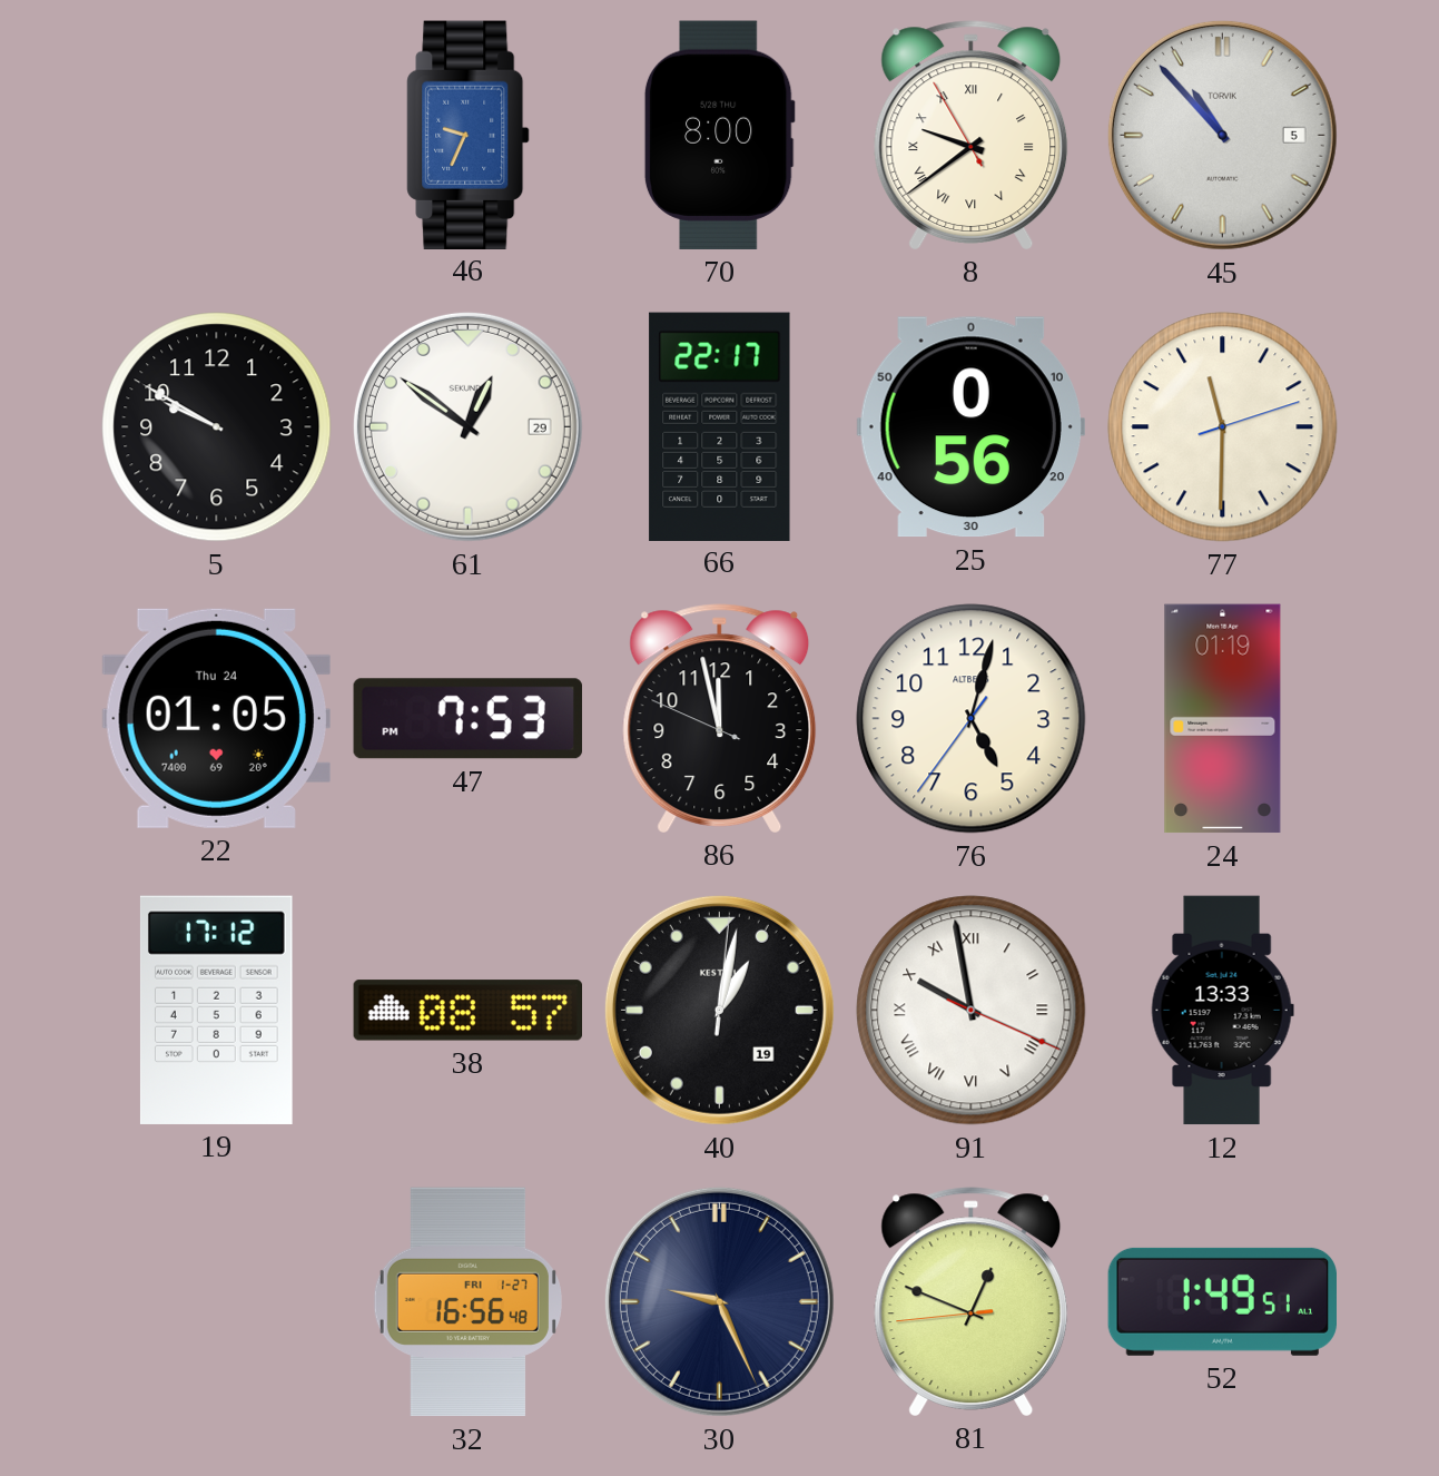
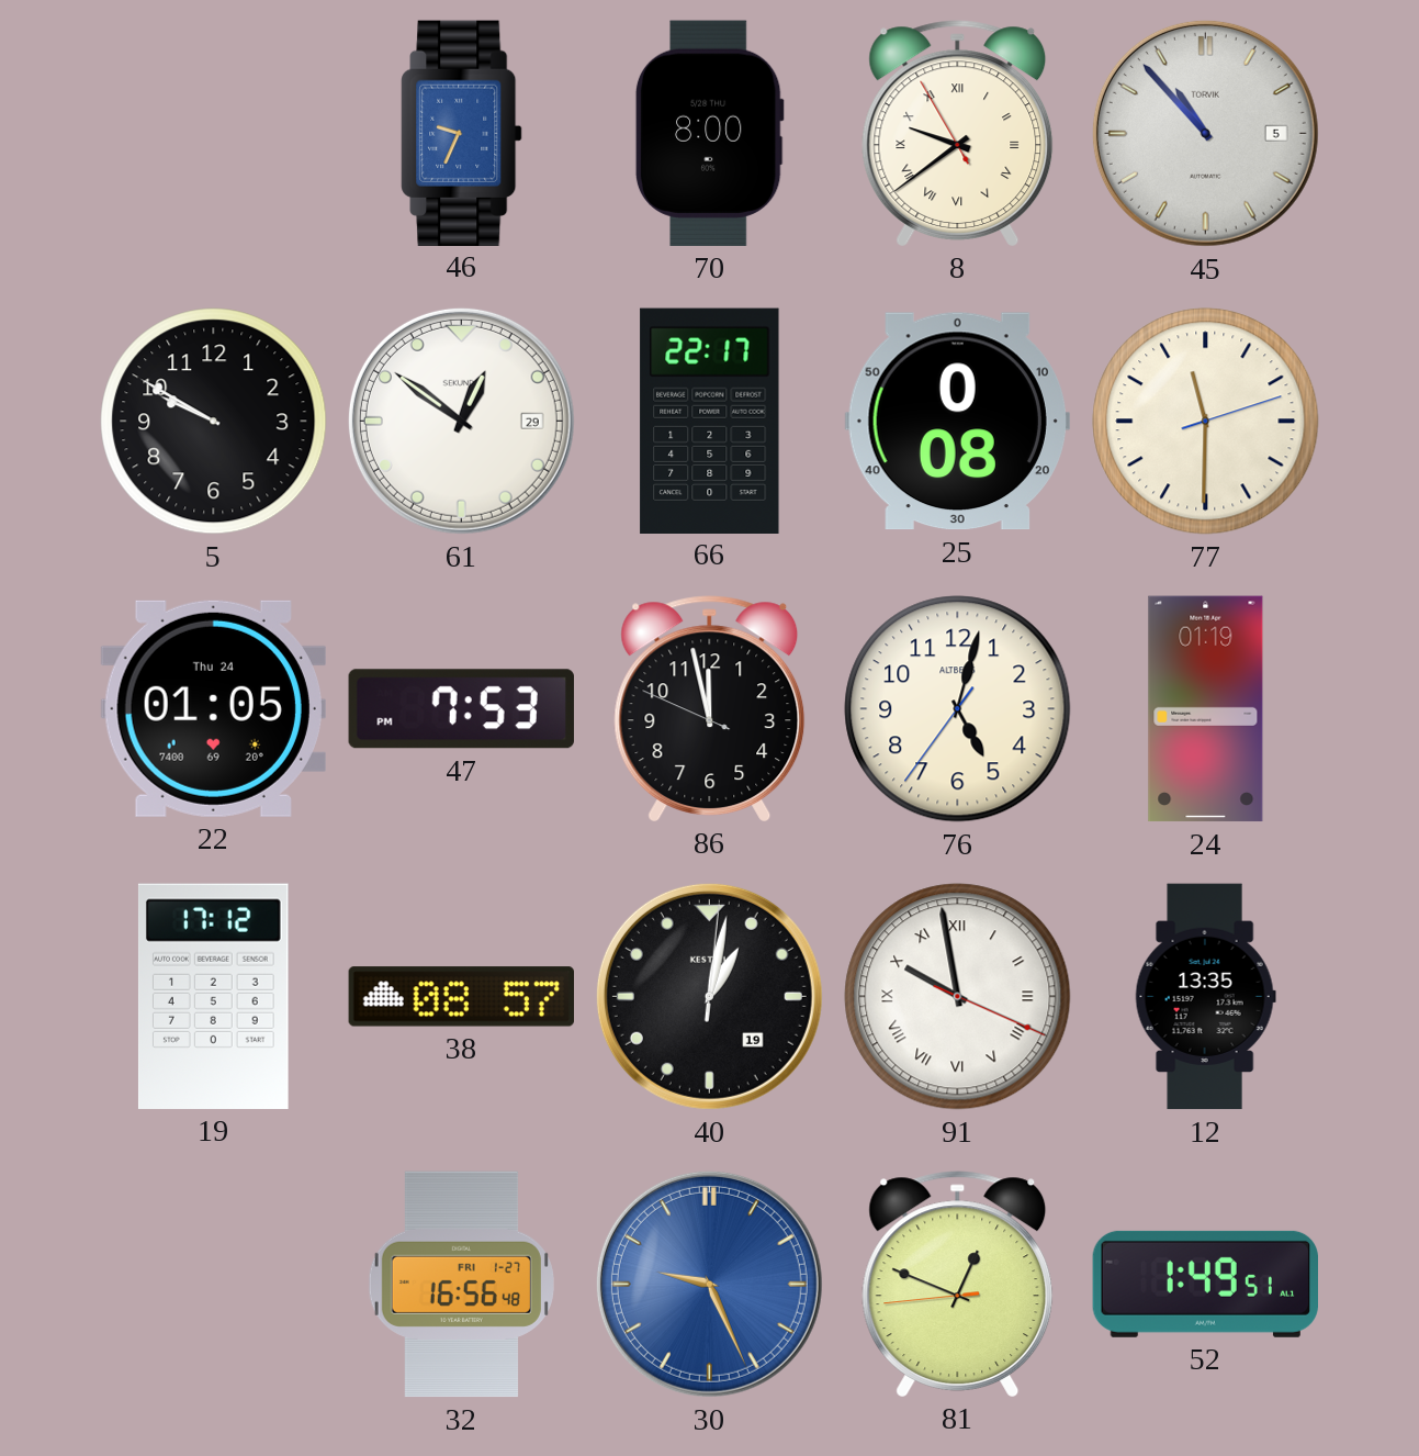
25: 0:56 -> 0:08 (957, 422)
12: 13:33 -> 13:35 (1205, 997)
30 dial: navy -> blue (709, 1284)
